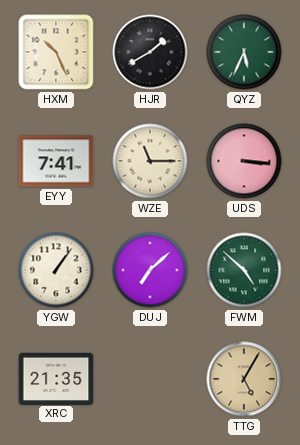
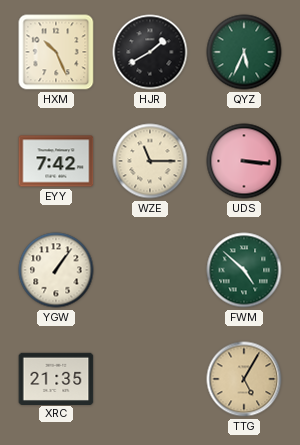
EYY: 7:41 -> 7:42 (56, 161)
DUJ: 7:08 -> none (150, 270)
